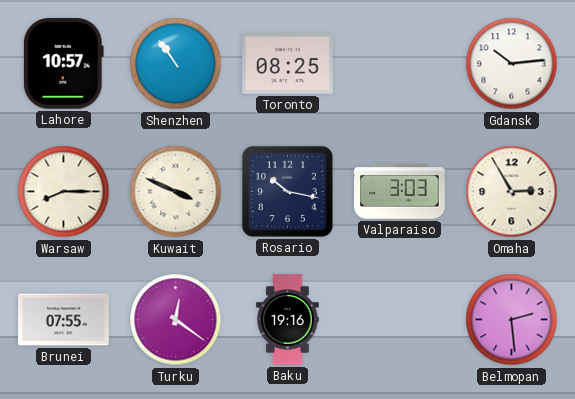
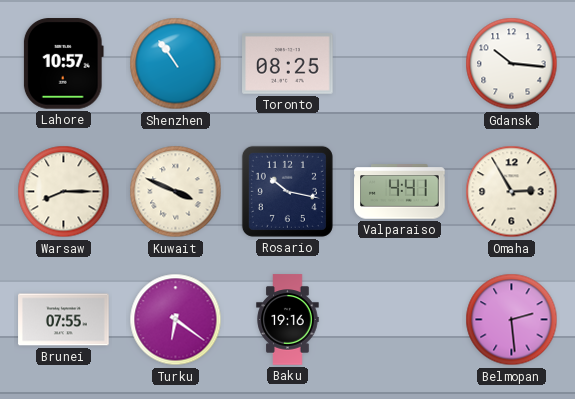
Gdansk: 10:14 -> 10:16 (512, 64)
Valparaiso: 3:03 -> 4:41 (400, 192)
Turku: 12:21 -> 6:21 (176, 320)
